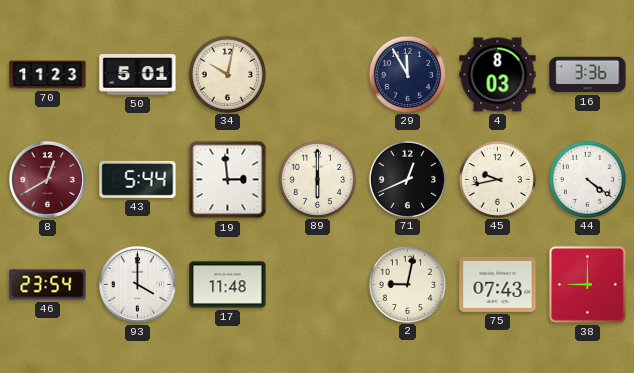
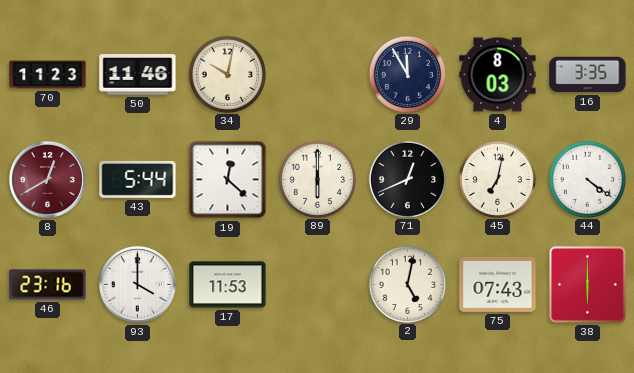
50: 5:01 -> 11:46 (138, 75)
16: 3:36 -> 3:35 (588, 75)
19: 2:59 -> 12:22 (228, 180)
45: 9:43 -> 7:02 (497, 179)
46: 23:54 -> 23:16 (48, 285)
17: 11:48 -> 11:53 (228, 285)
2: 9:02 -> 5:02 (407, 284)
38: 9:00 -> 6:00 (588, 285)
